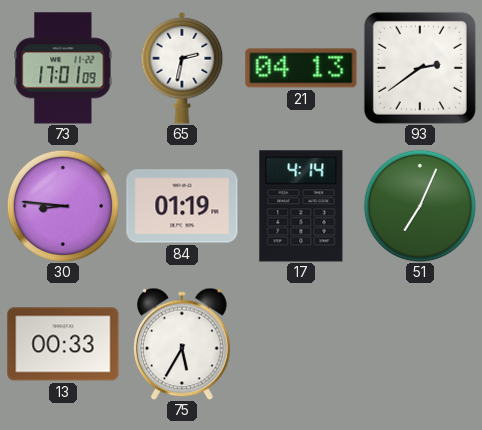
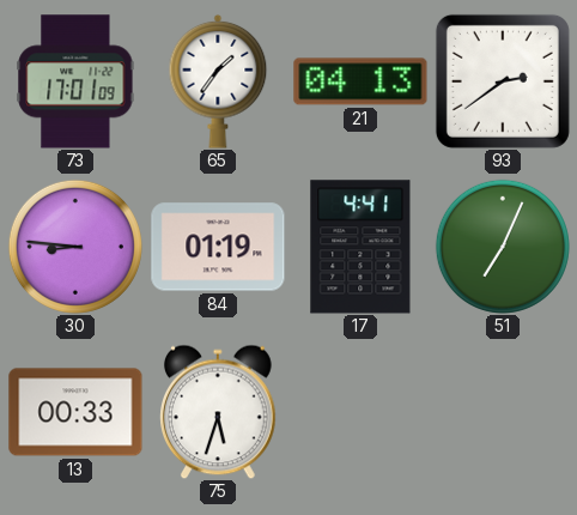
65: 2:32 -> 1:36 (218, 81)
17: 4:14 -> 4:41 (360, 247)
75: 5:35 -> 5:33 (219, 412)
